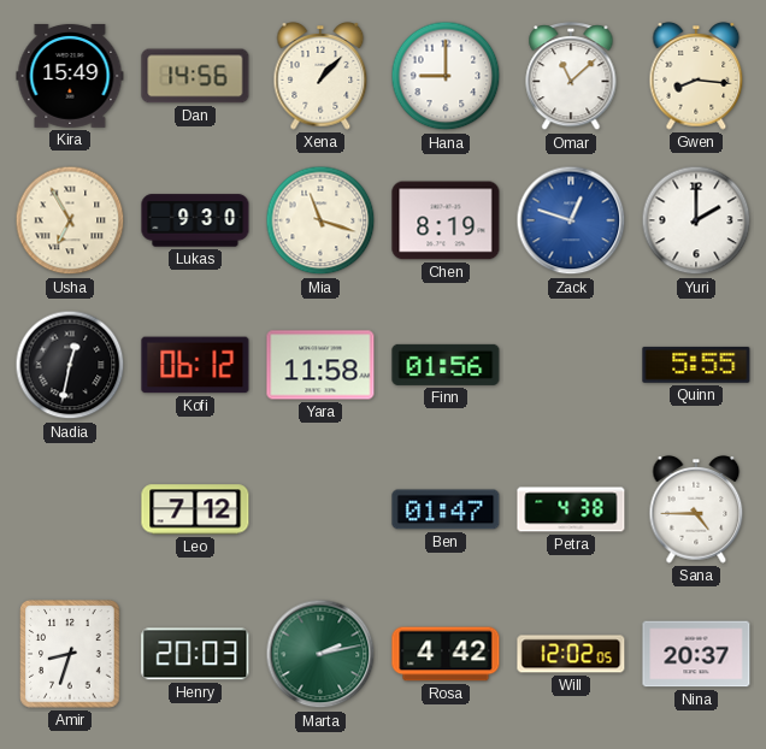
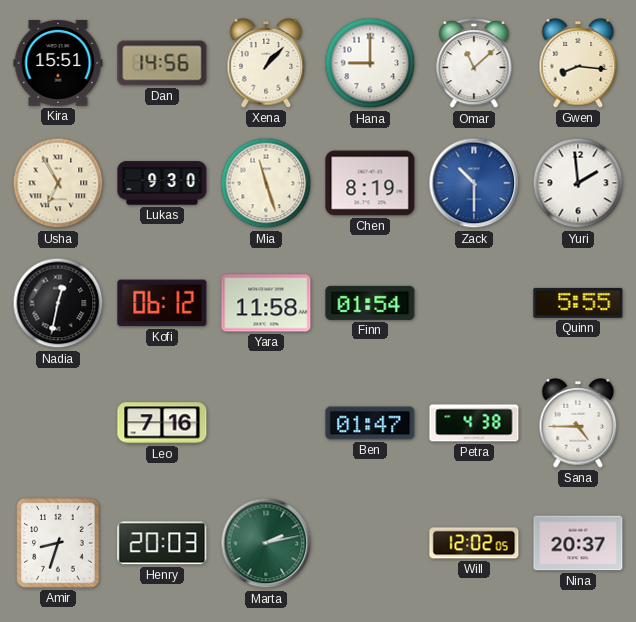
Kira: 15:49 -> 15:51 (58, 63)
Mia: 11:18 -> 11:27 (266, 183)
Zack: 12:48 -> 10:30 (474, 183)
Yuri: 2:00 -> 1:59 (578, 183)
Finn: 01:56 -> 01:54 (370, 303)
Leo: 7:12 -> 7:16 (162, 423)
Rosa: 4:42 -> none (446, 654)
